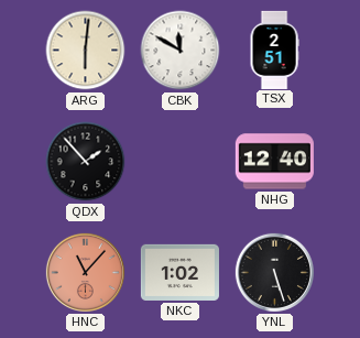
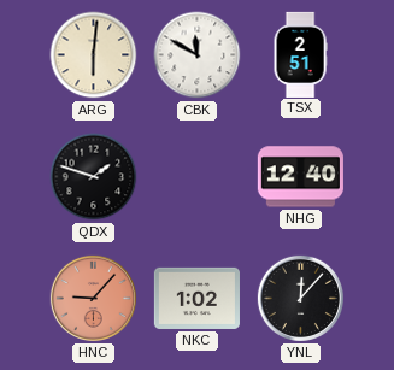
QDX: 1:53 -> 1:48 (94, 177)
HNC: 11:07 -> 9:07 (93, 298)
YNL: 5:27 -> 12:07 (300, 298)
